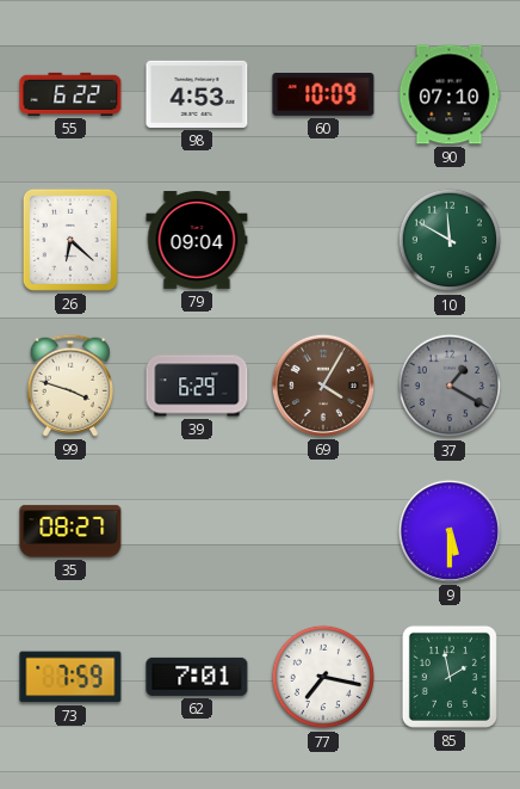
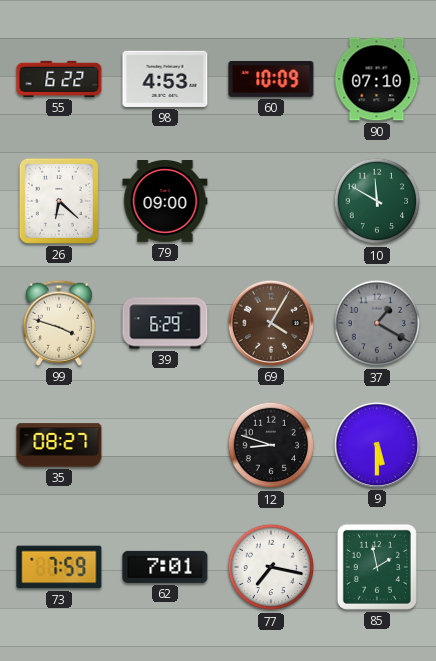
79: 09:04 -> 09:00 (165, 202)
12: none -> 8:48 (271, 445)
